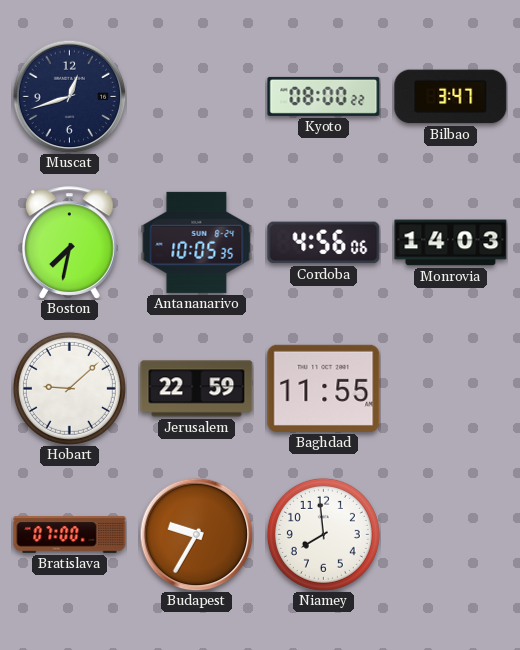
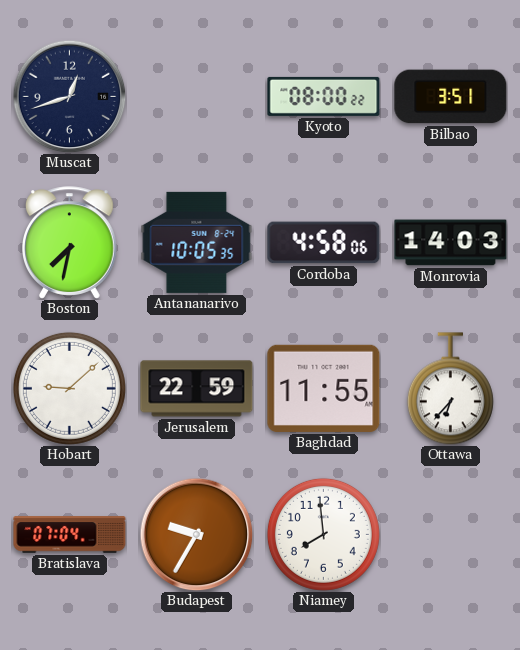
Bilbao: 3:47 -> 3:51 (451, 97)
Cordoba: 4:56 -> 4:58 (324, 243)
Ottawa: none -> 6:37 (450, 389)
Bratislava: 07:00 -> 07:04 (70, 535)
